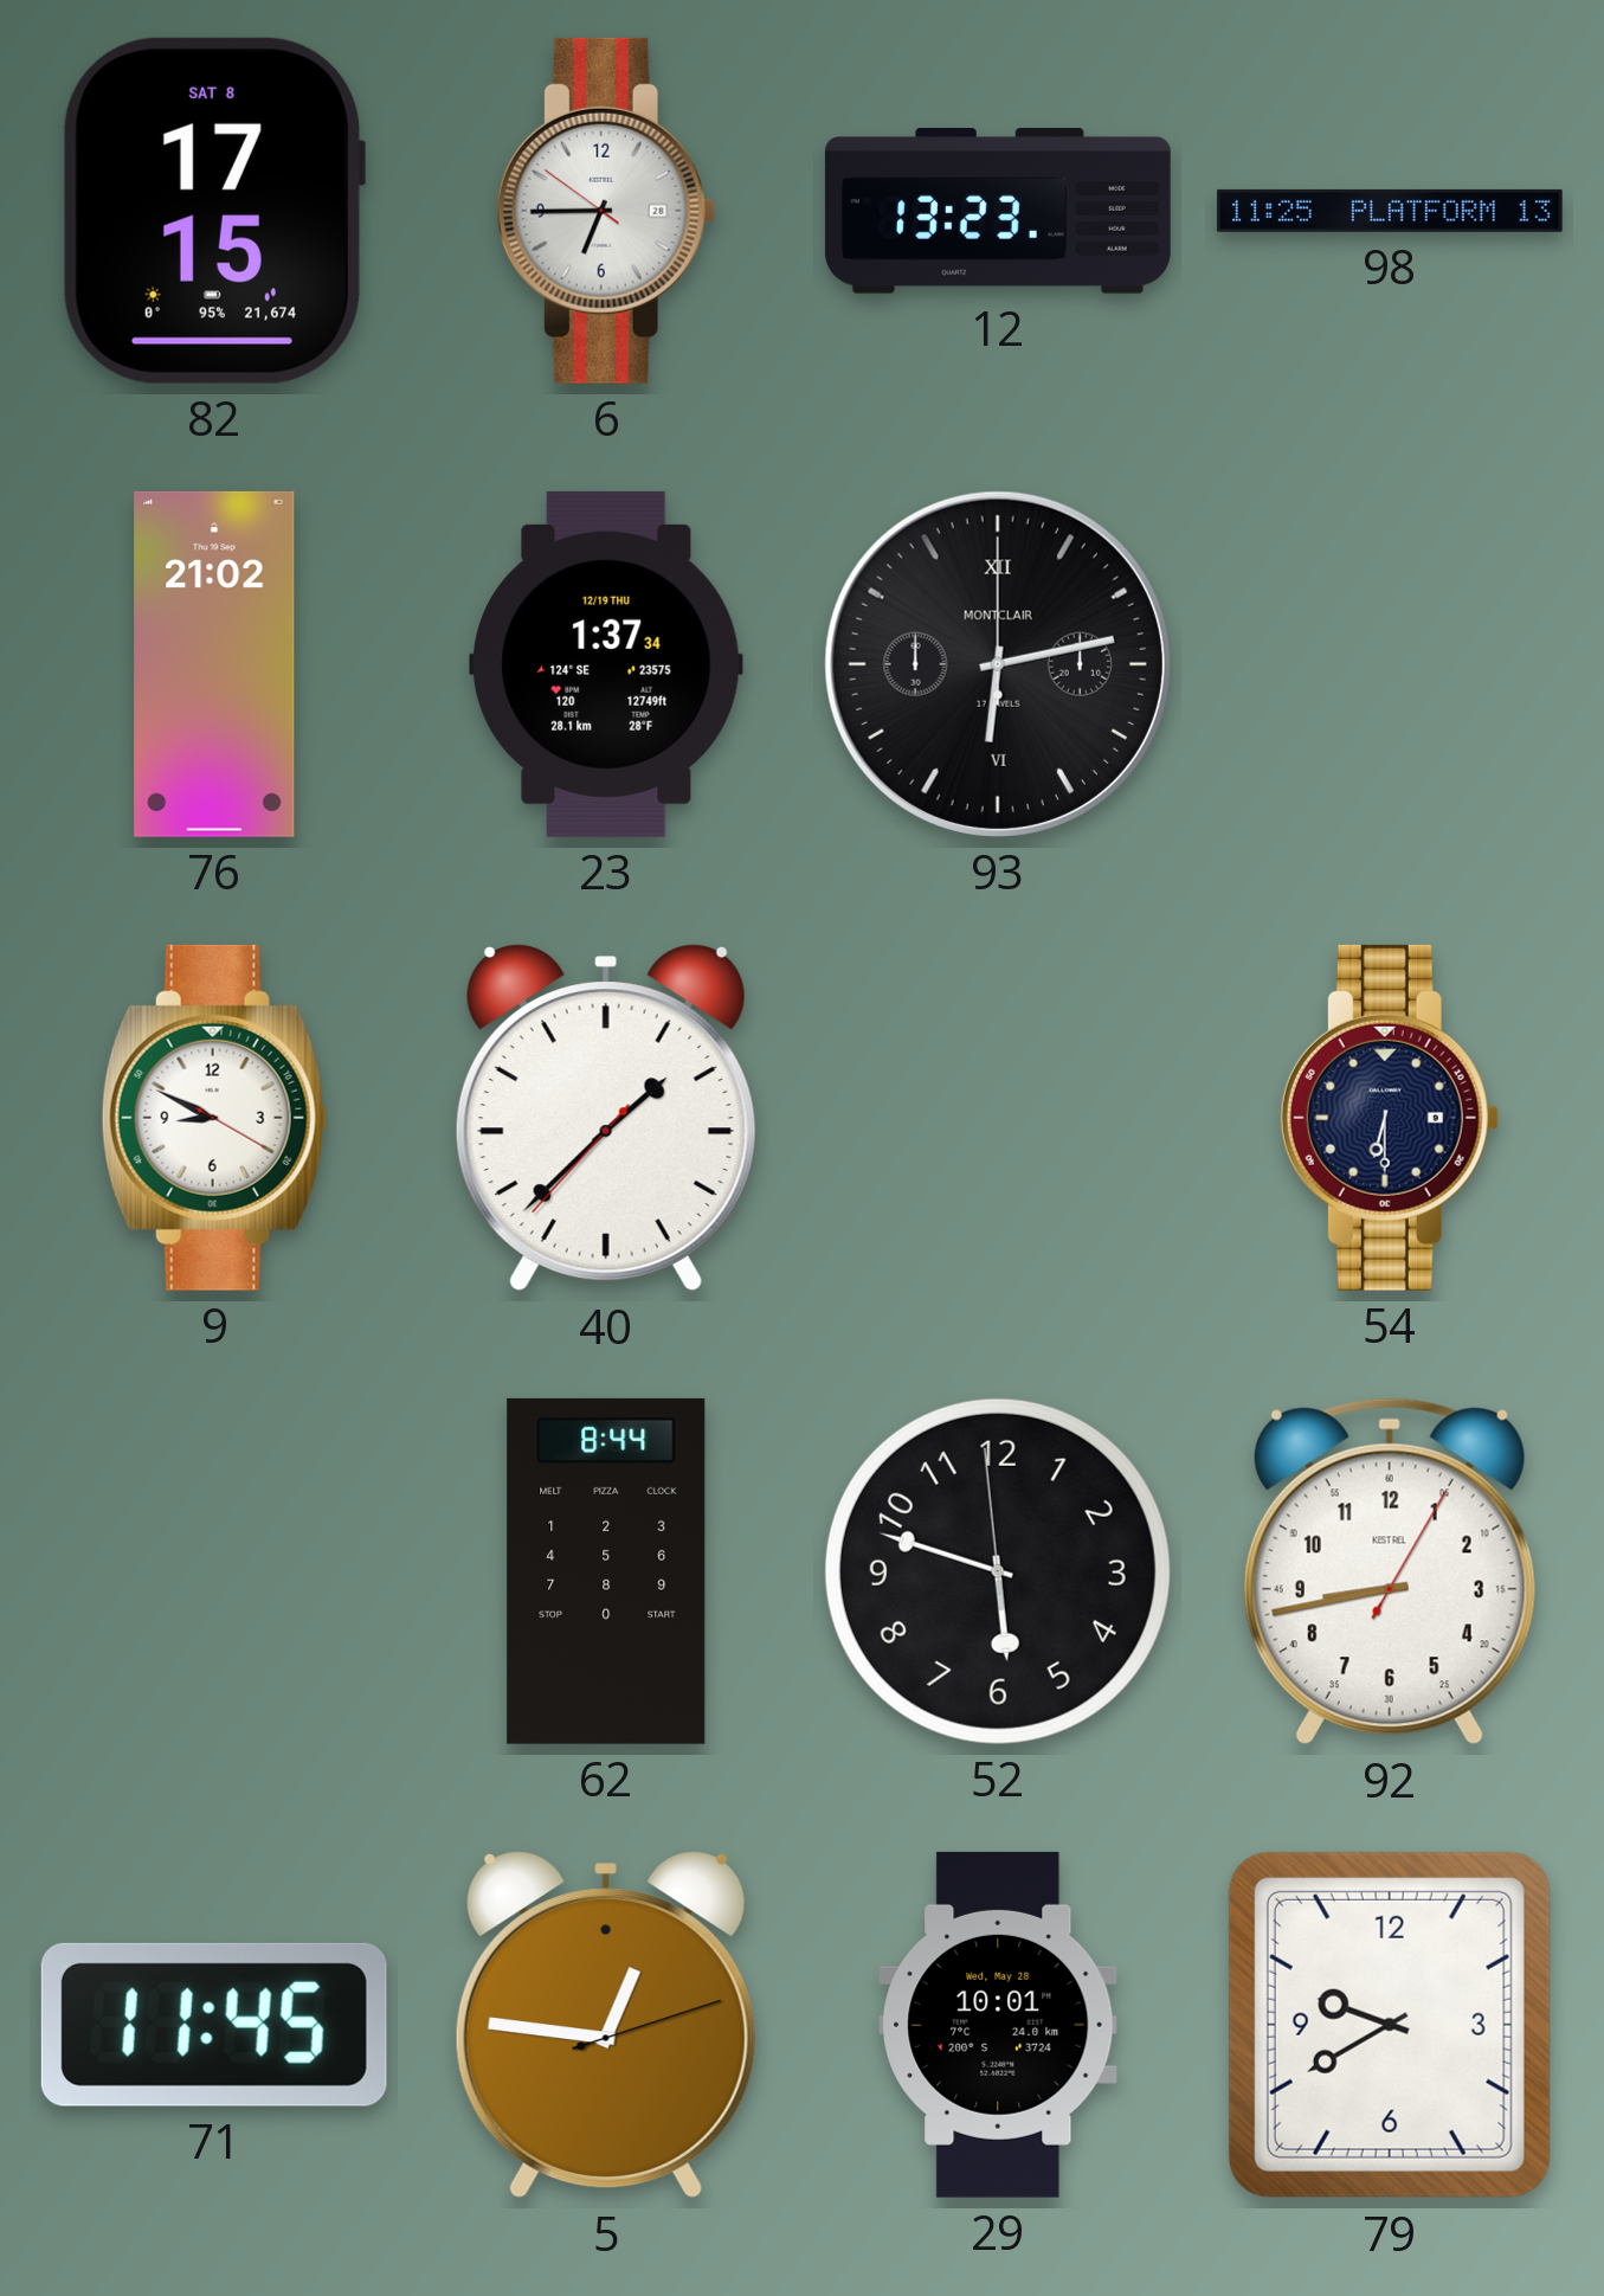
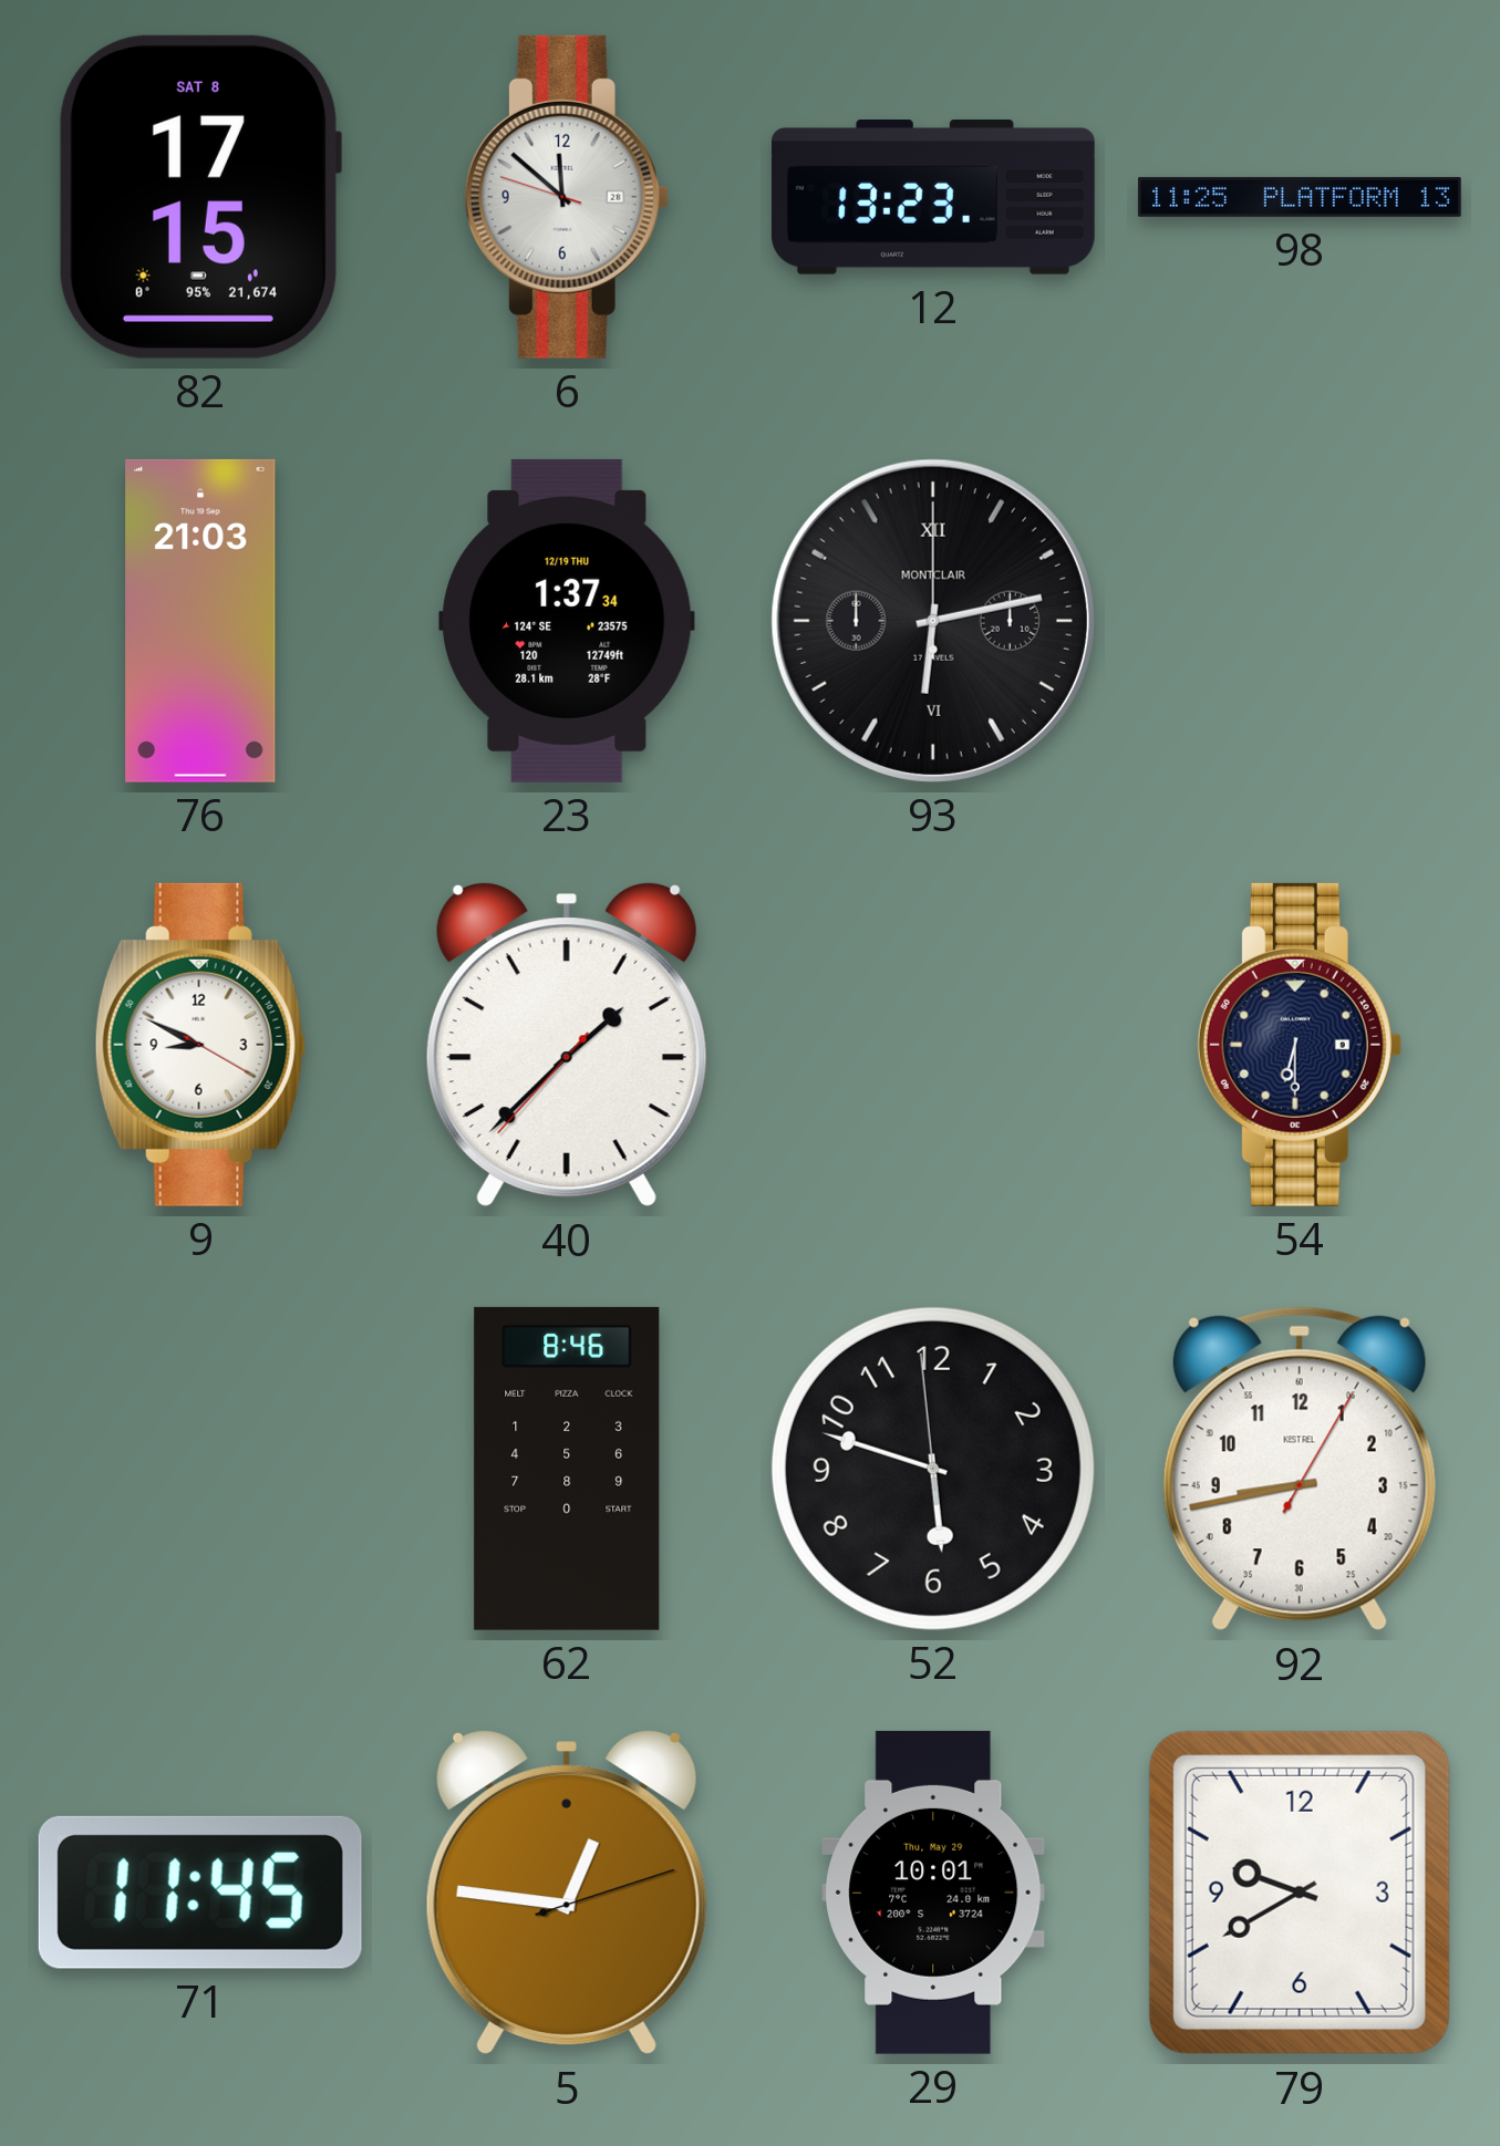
6: 6:44 -> 11:51 (567, 197)
76: 21:02 -> 21:03 (200, 621)
62: 8:44 -> 8:46 (567, 1469)
29 date: Wed, May 28 -> Thu, May 29 (933, 1893)
